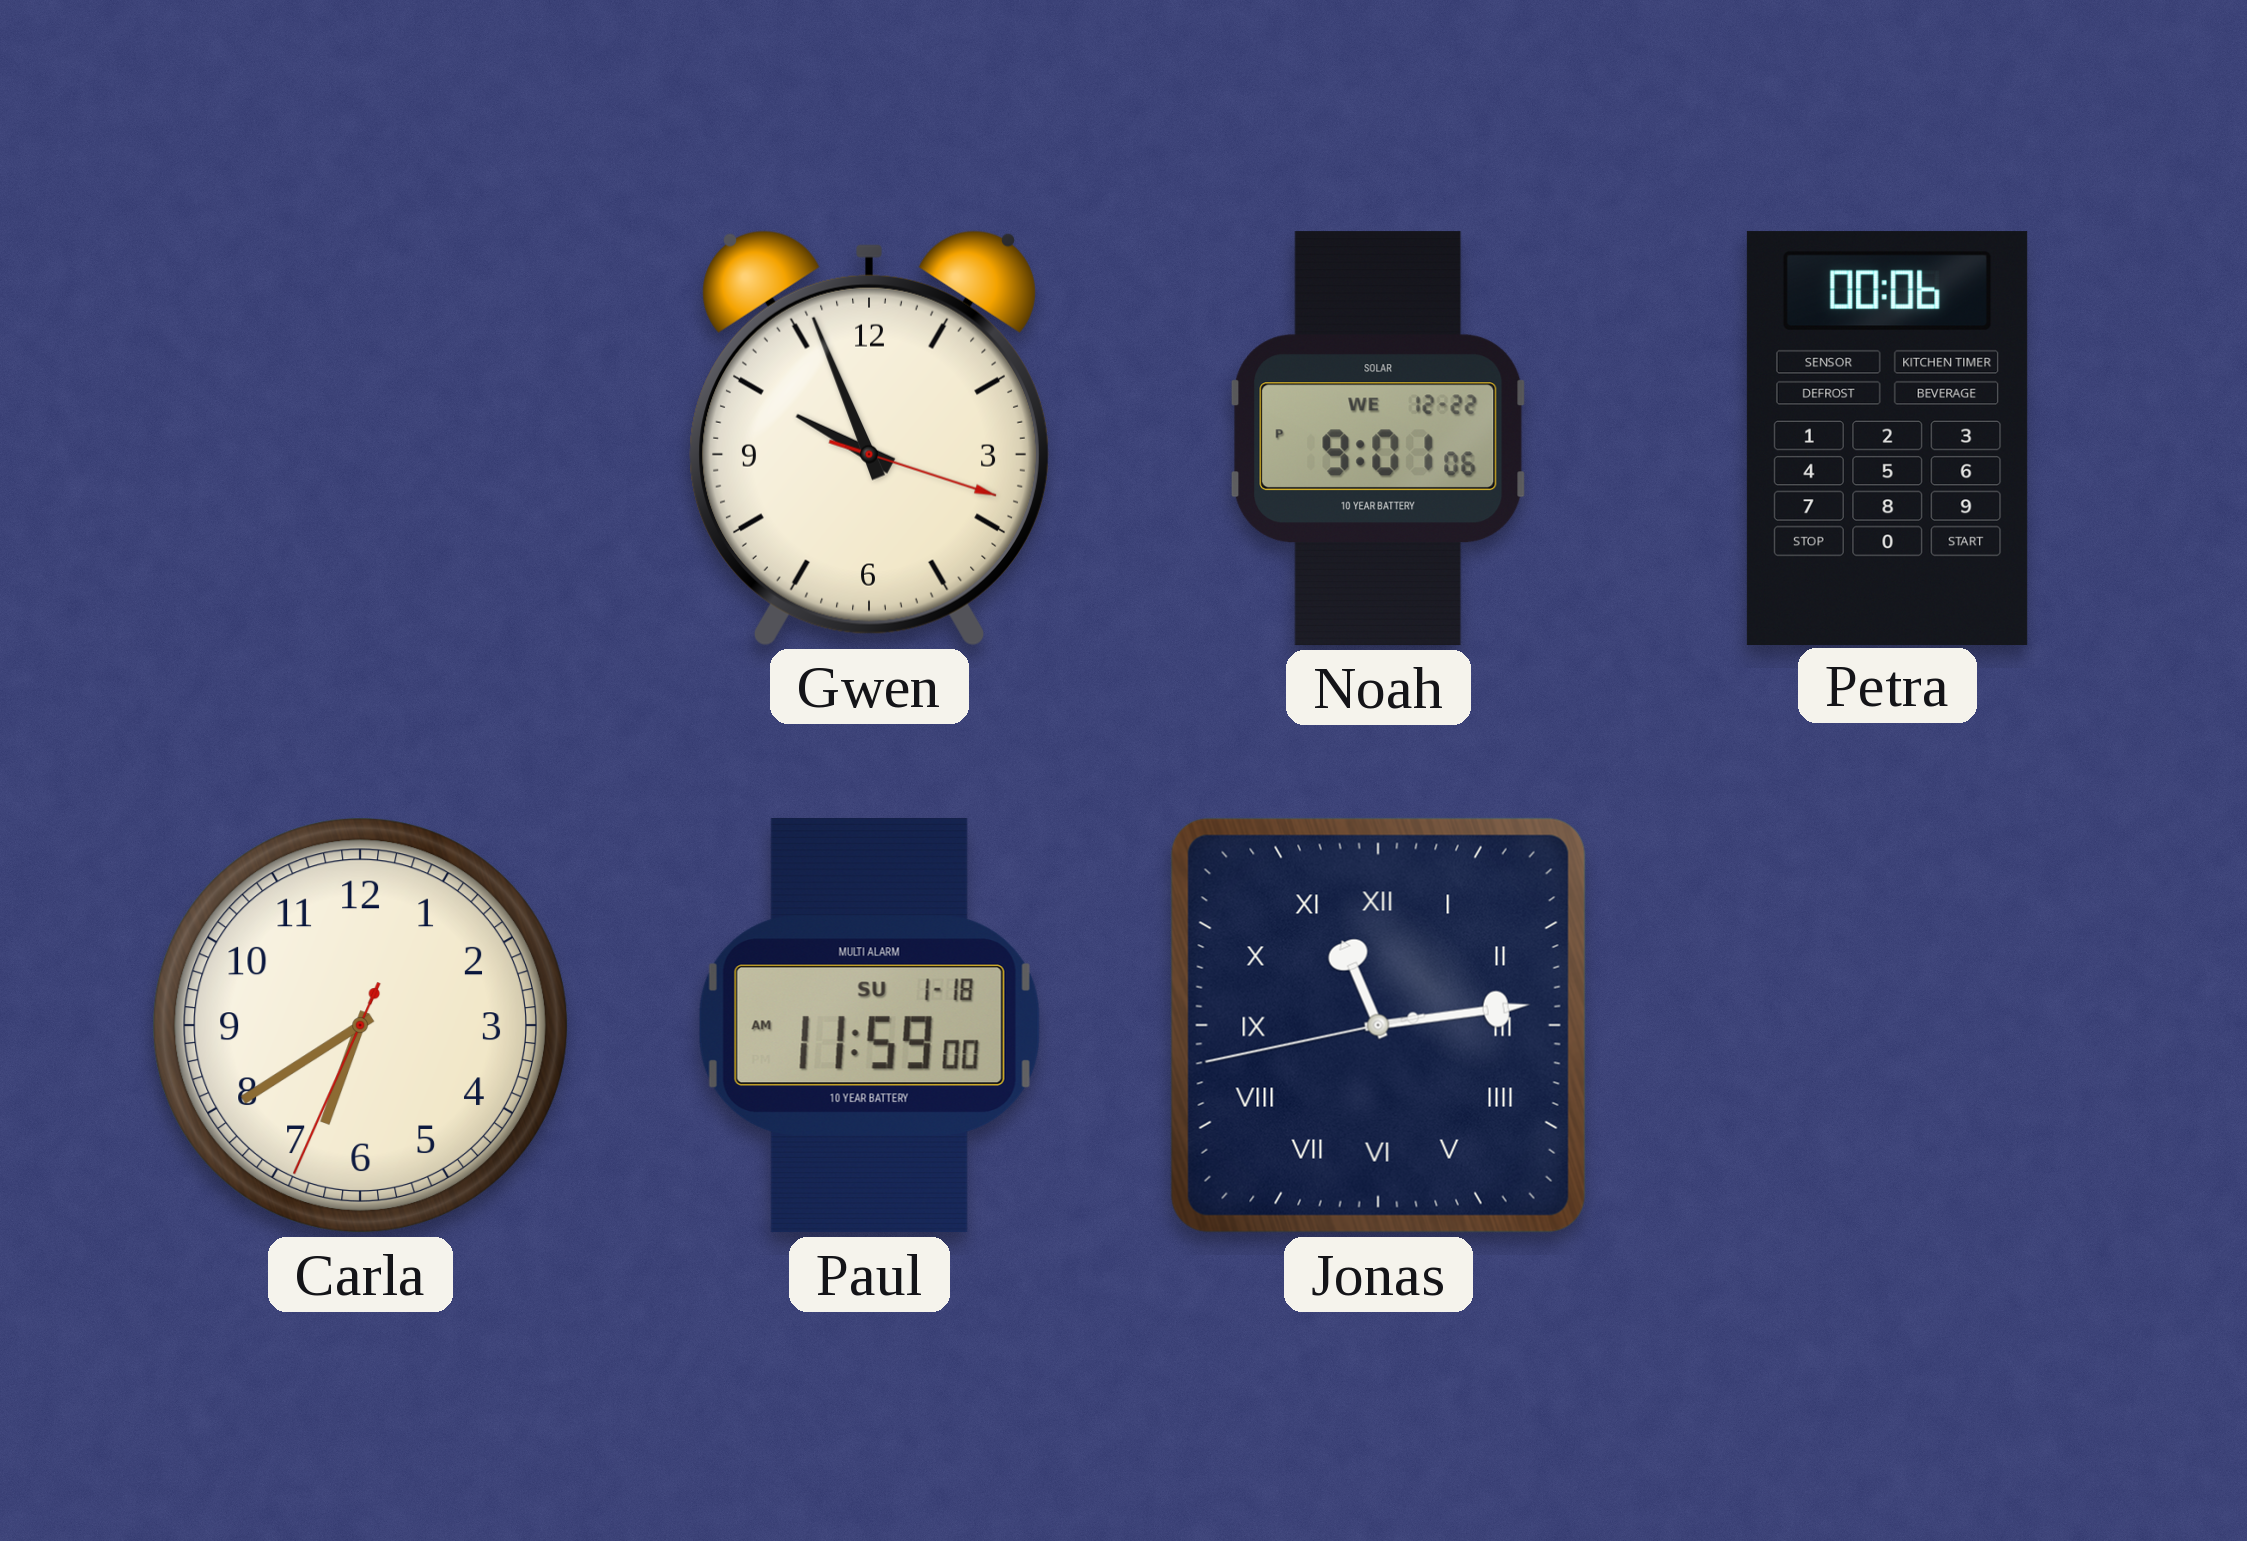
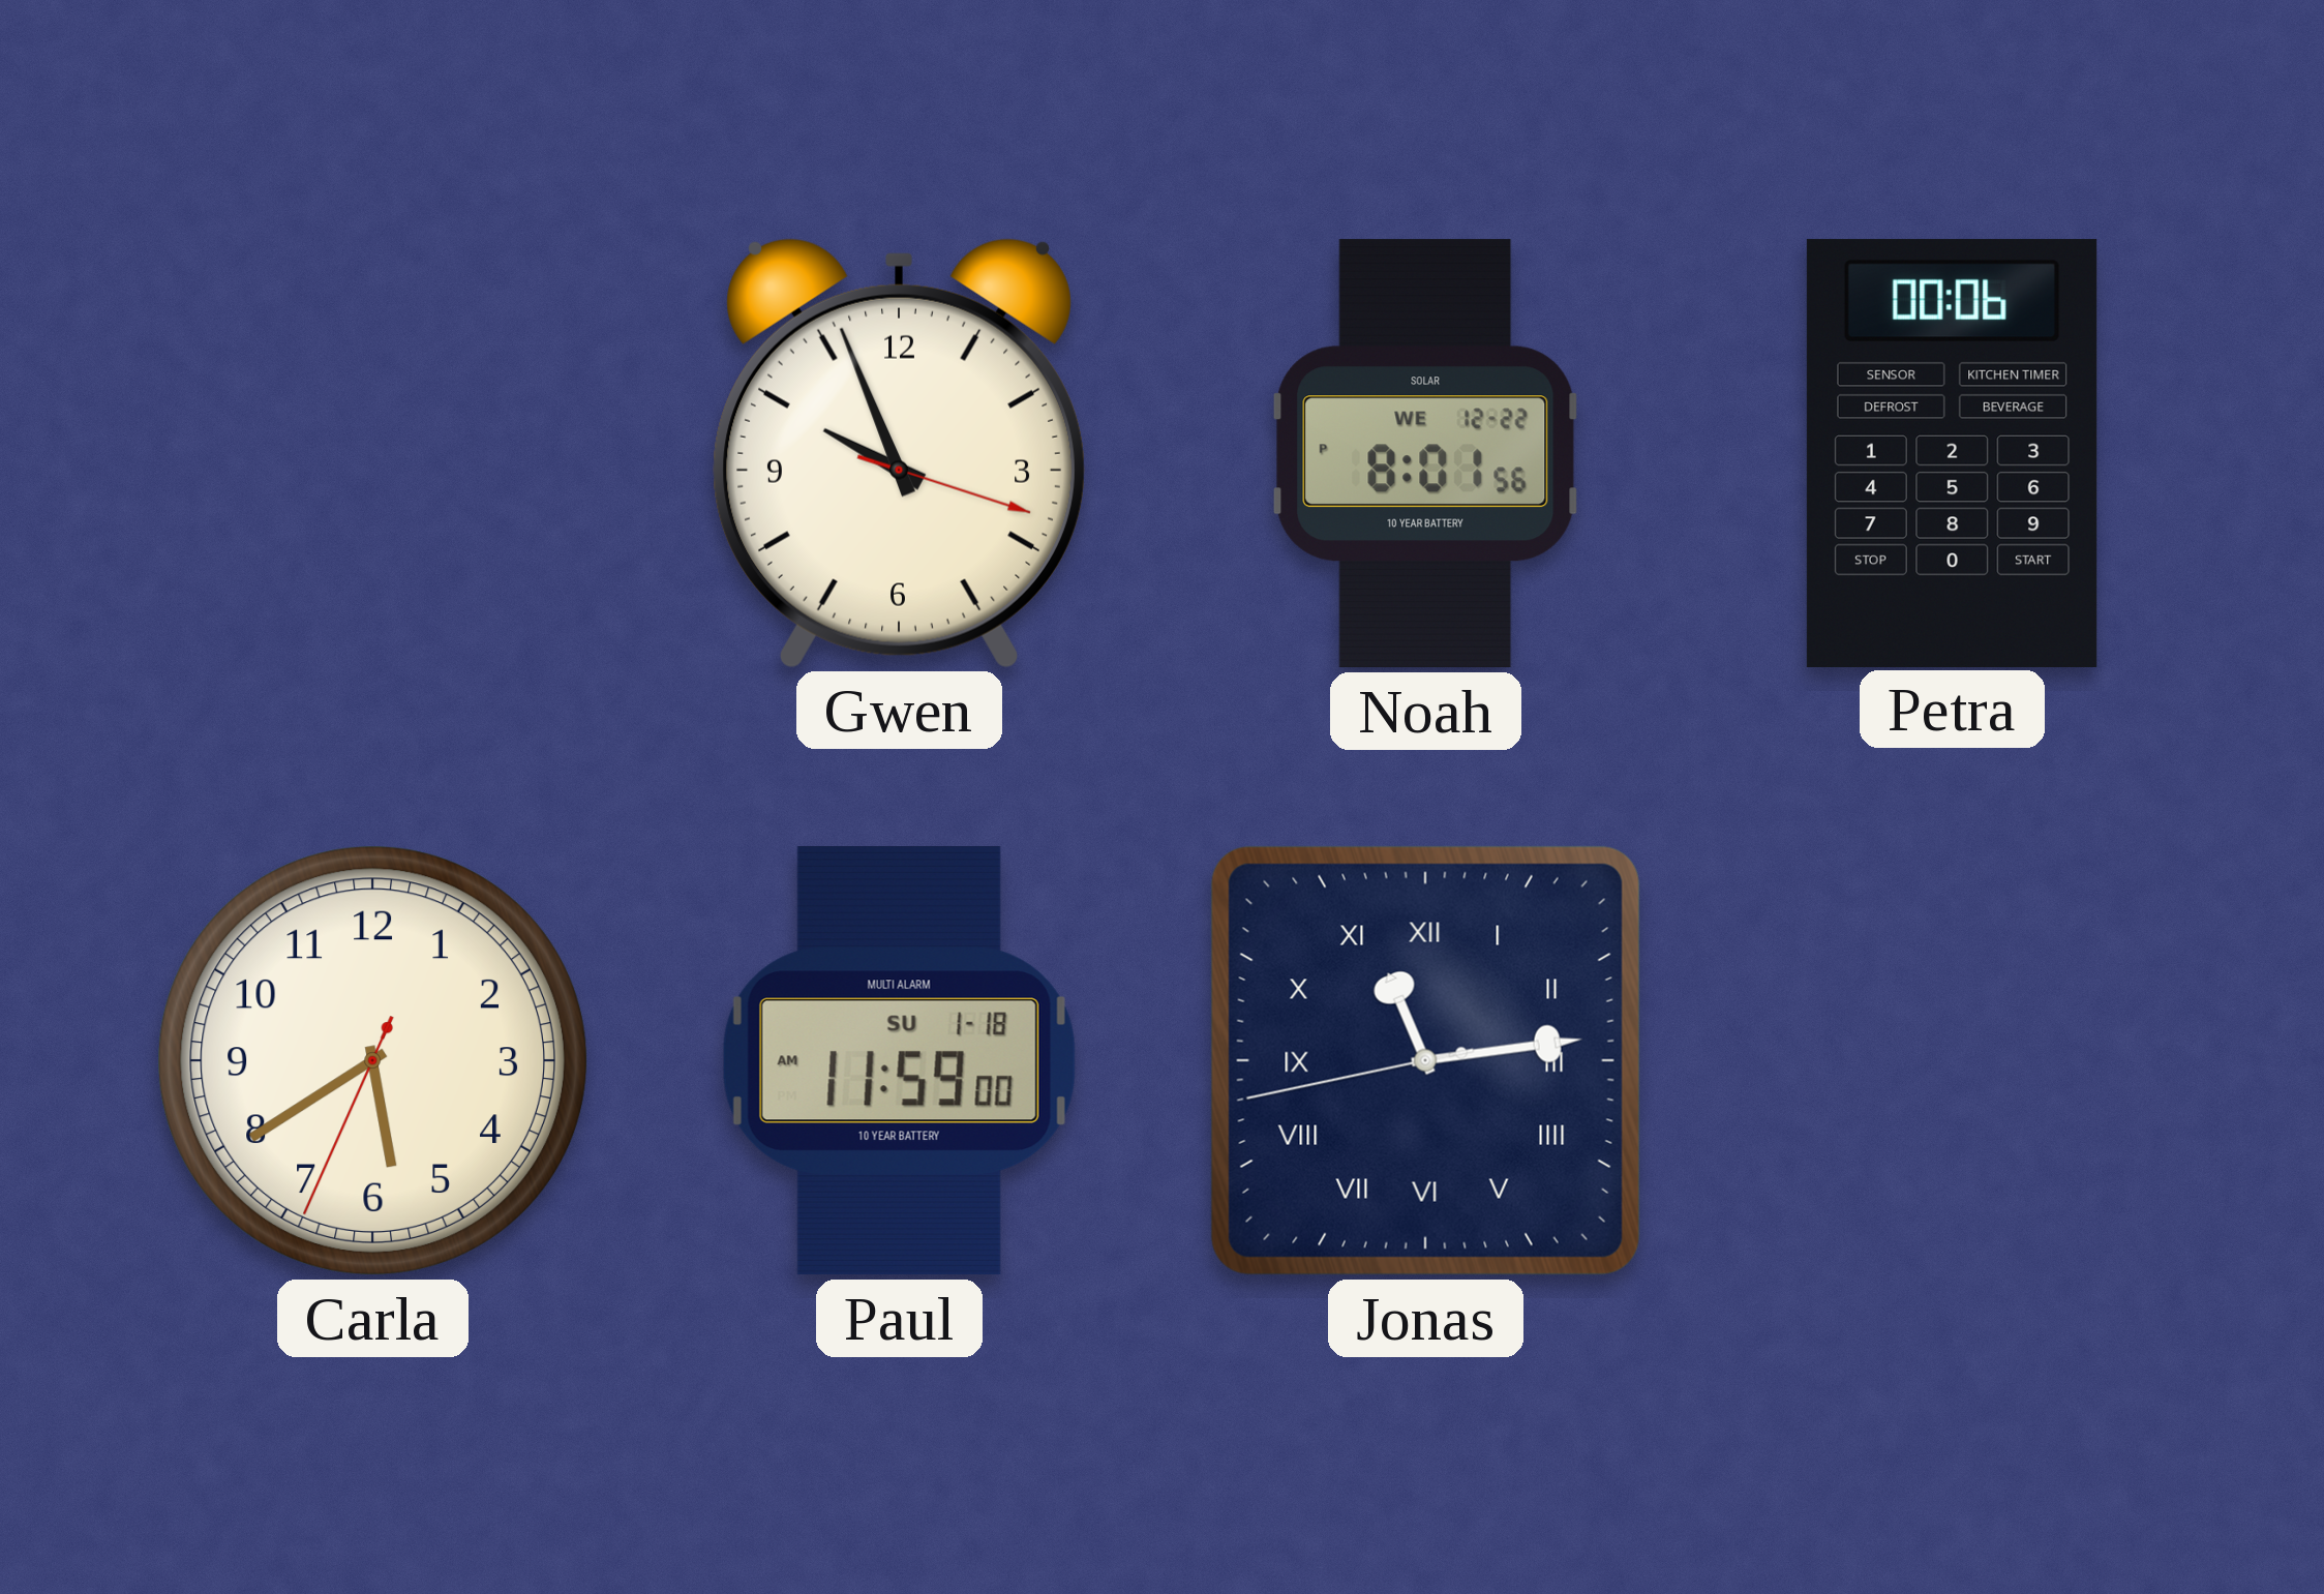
Noah: 9:01 -> 8:01 (1426, 454)
Carla: 6:39 -> 5:39 (372, 1060)
